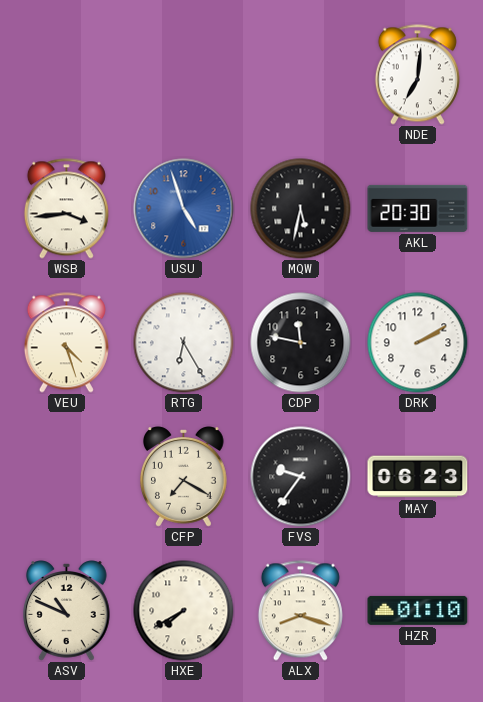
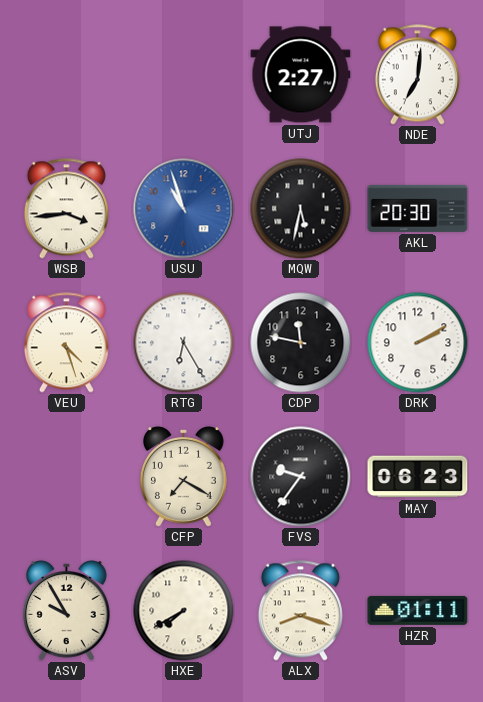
UTJ: none -> 2:27 (301, 75)
USU: 4:57 -> 10:57 (184, 209)
ASV: 10:49 -> 9:55 (67, 611)
HZR: 01:10 -> 01:11 (418, 610)
